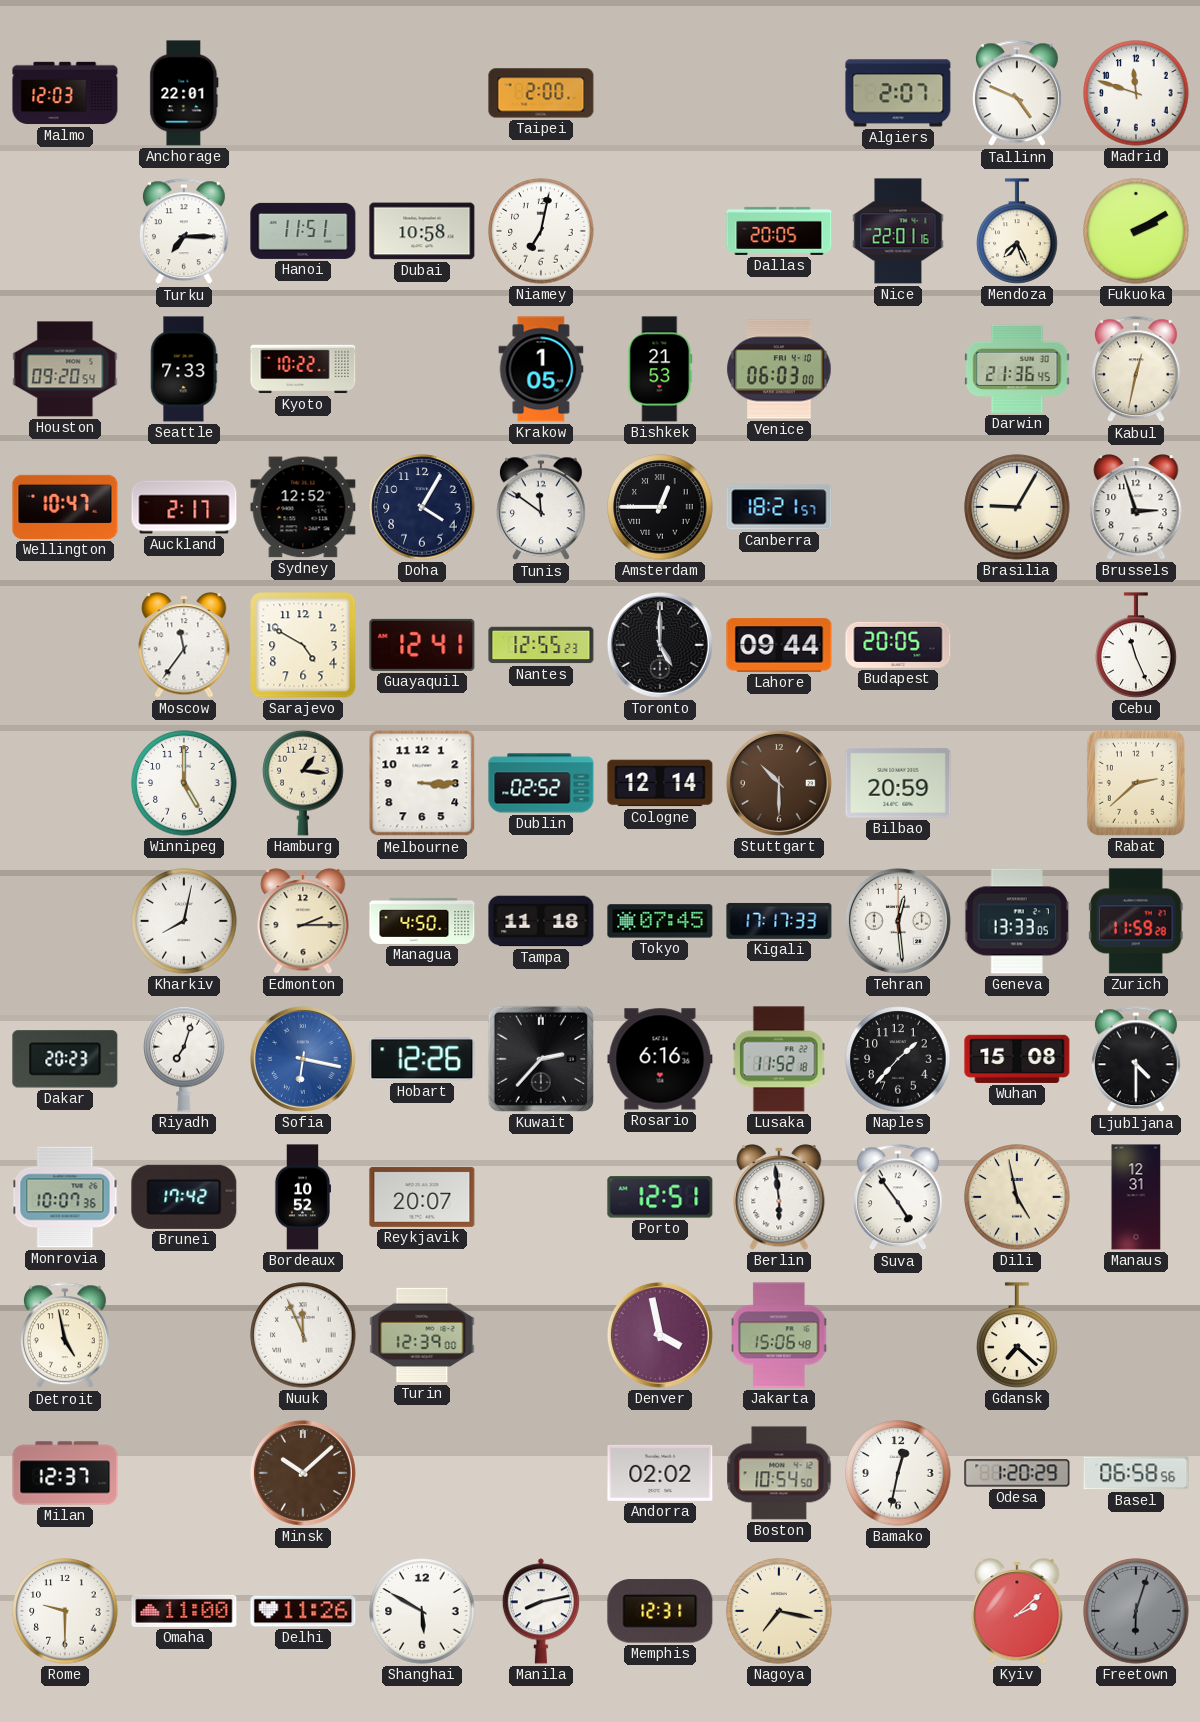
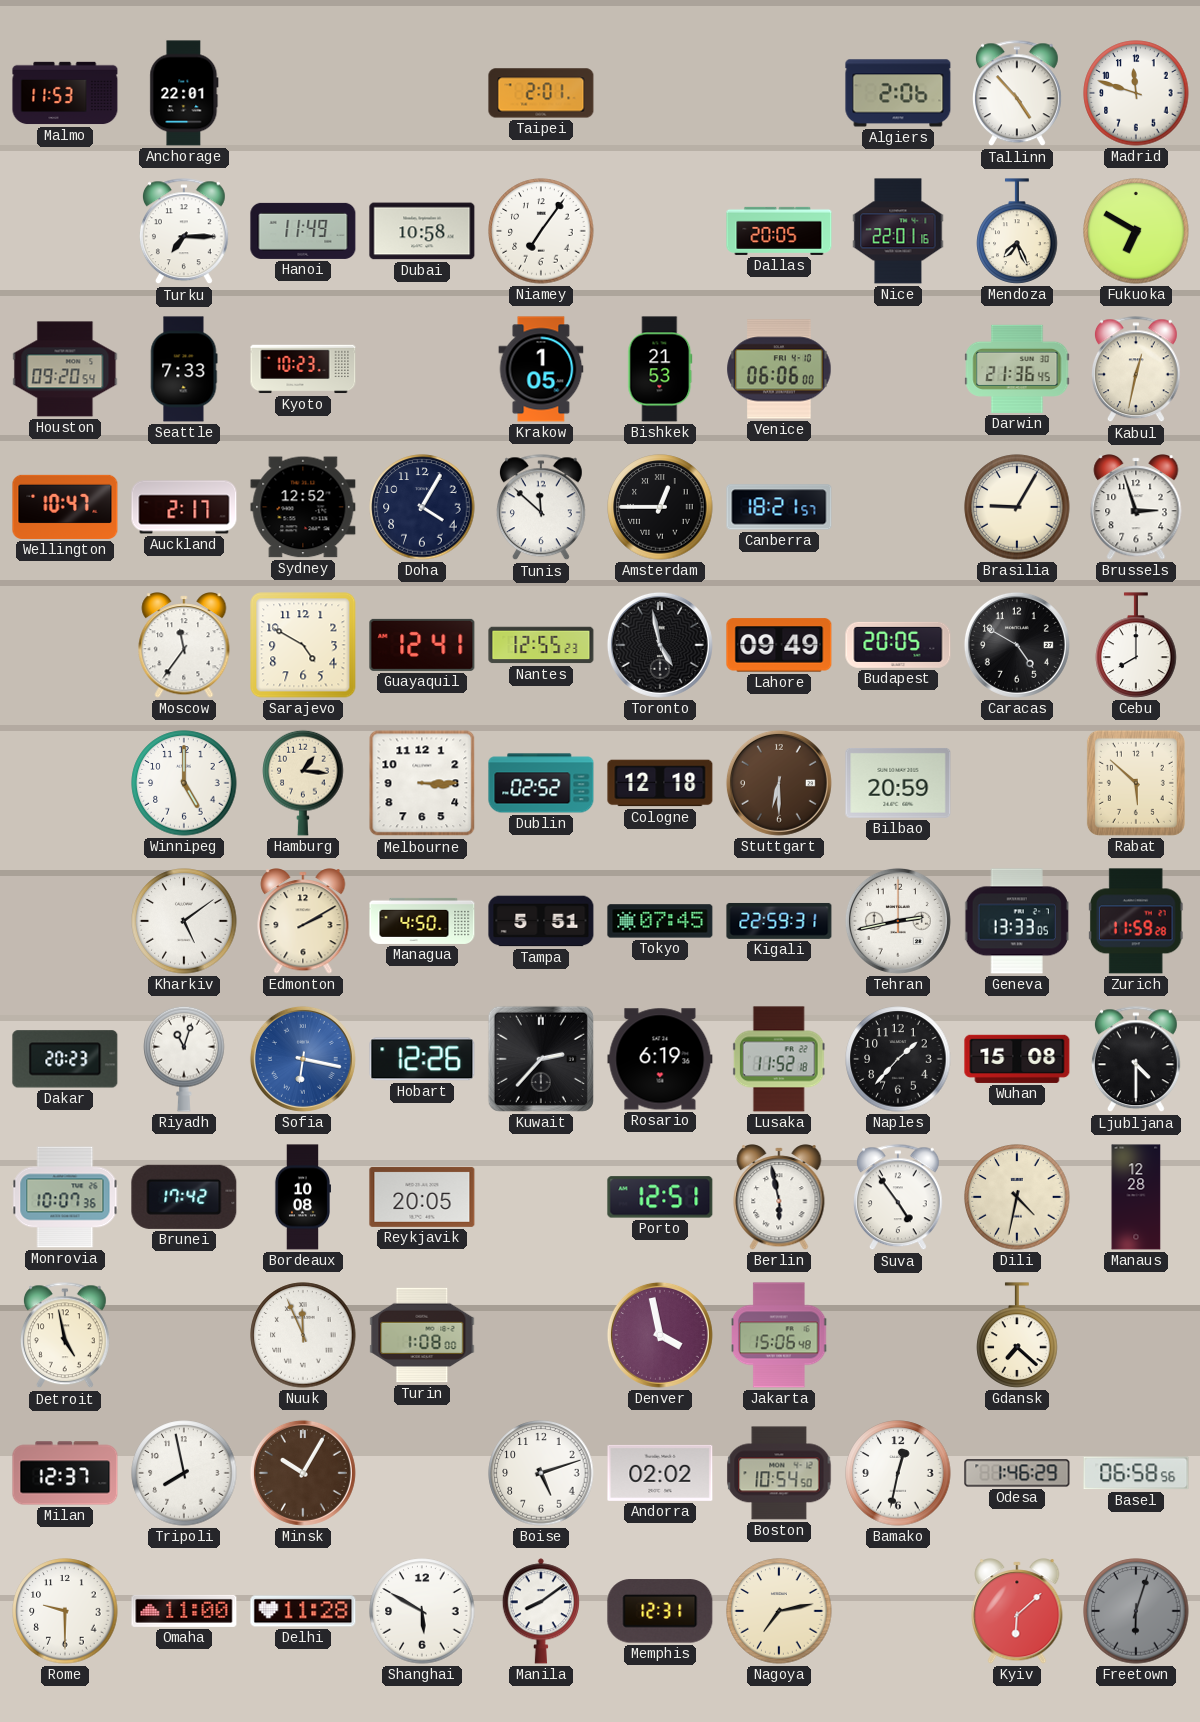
Malmo: 12:03 -> 11:53 (65, 93)
Taipei: 2:00 -> 2:01 (541, 93)
Algiers: 2:07 -> 2:06 (898, 93)
Tallinn: 4:49 -> 4:53 (1017, 94)
Hanoi: 11:51 -> 11:49 (303, 231)
Niamey: 7:02 -> 7:06 (541, 231)
Fukuoka: 2:10 -> 6:50 (1136, 231)
Kyoto: 10:22 -> 10:23 (303, 369)
Venice: 06:03 -> 06:06 (779, 369)
Tunis: 11:51 -> 11:52 (541, 508)
Toronto: 5:00 -> 4:58 (660, 645)
Lahore: 09:44 -> 09:49 (779, 645)
Caracas: none -> 4:50 (1017, 645)
Cebu: 11:26 -> 8:00 (1136, 645)
Cologne: 12:14 -> 12:18 (660, 783)
Stuttgart: 10:30 -> 6:30 (779, 783)
Rabat: 2:38 -> 5:52 (1136, 783)
Kharkiv: 8:02 -> 5:09 (184, 921)
Edmonton: 2:15 -> 2:10 (303, 921)
Tampa: 11:18 -> 5:51 (541, 921)
Kigali: 17:17 -> 22:59 (779, 921)
Tehran: 12:29 -> 2:43 (898, 921)
Riyadh: 7:03 -> 11:03 (184, 1059)
Rosario: 6:16 -> 6:19 (660, 1059)
Bordeaux: 10:52 -> 10:08 (302, 1197)
Reykjavik: 20:07 -> 20:05 (422, 1197)
Berlin: 5:59 -> 5:58 (779, 1197)
Dili: 4:58 -> 4:32 (1017, 1197)
Manaus: 12:31 -> 12:28 (1136, 1197)
Turin: 12:39 -> 1:08 (422, 1335)
Tripoli: none -> 7:58 (184, 1473)
Minsk: 10:08 -> 10:05 (303, 1473)
Boise: none -> 5:12 (541, 1473)
Odesa: 1:20 -> 1:46 (1017, 1473)
Delhi: 11:26 -> 11:28 (303, 1611)
Manila: 8:13 -> 8:09 (541, 1611)
Nagoya: 7:17 -> 7:13 (779, 1611)
Kyiv: 2:08 -> 6:08 (1017, 1611)
